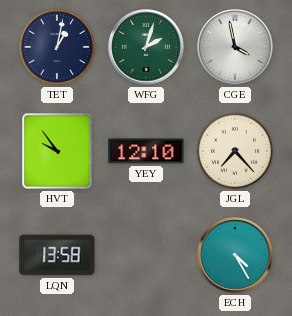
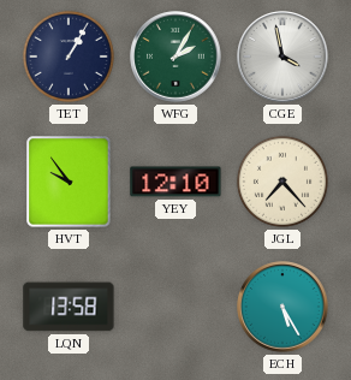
TET: 1:02 -> 1:05 (69, 57)
WFG: 2:03 -> 2:05 (175, 57)
ECH: 4:25 -> 5:25 (282, 307)
